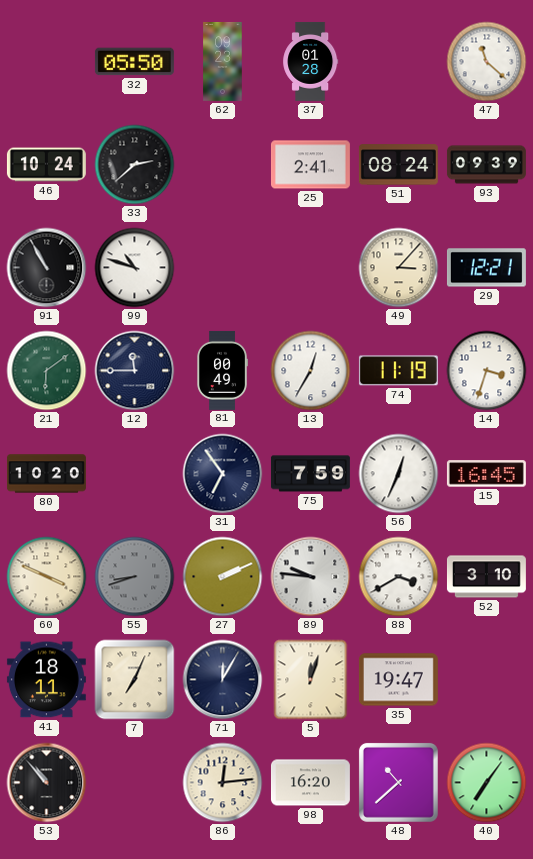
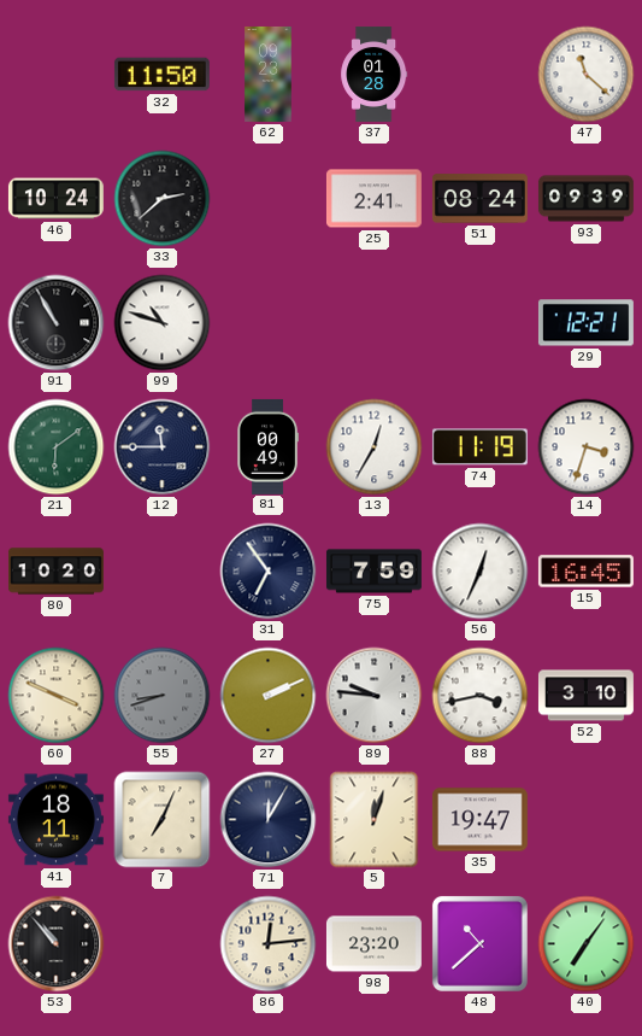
32: 05:50 -> 11:50 (161, 75)
49: 3:07 -> none (399, 268)
88: 3:40 -> 3:43 (481, 696)
98: 16:20 -> 23:20 (373, 944)
